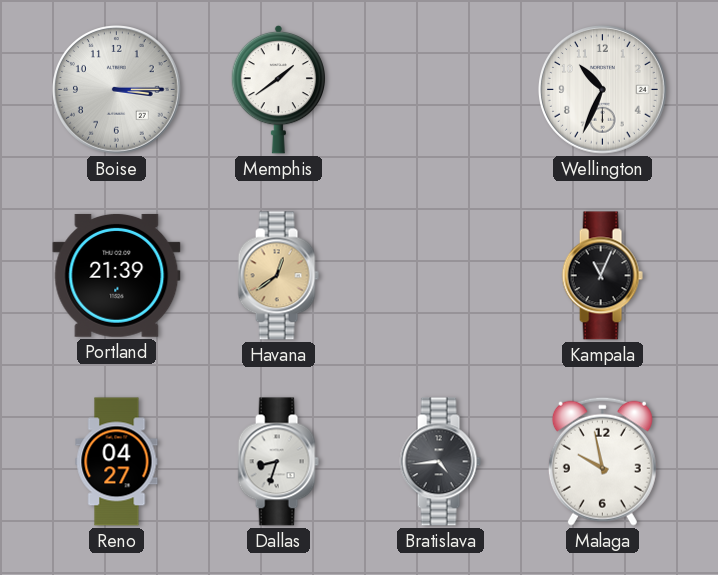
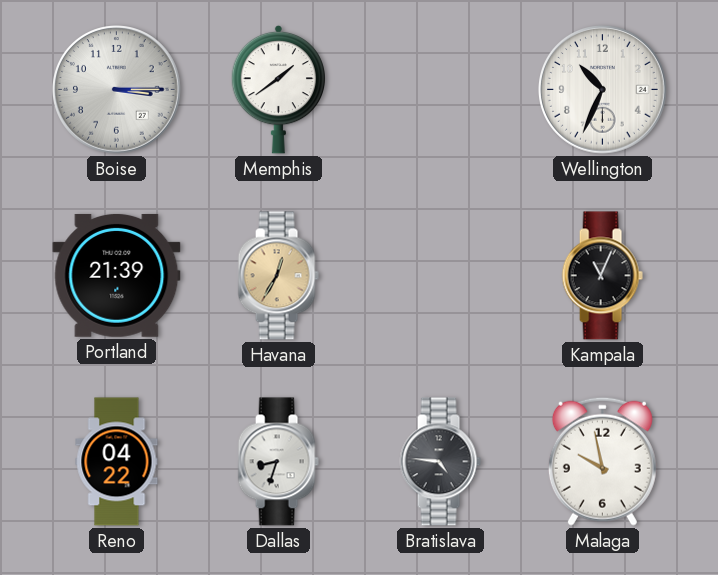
Havana: 12:39 -> 12:35 (278, 276)
Reno: 04:27 -> 04:22 (117, 462)
Bratislava: 4:44 -> 4:46 (440, 462)
